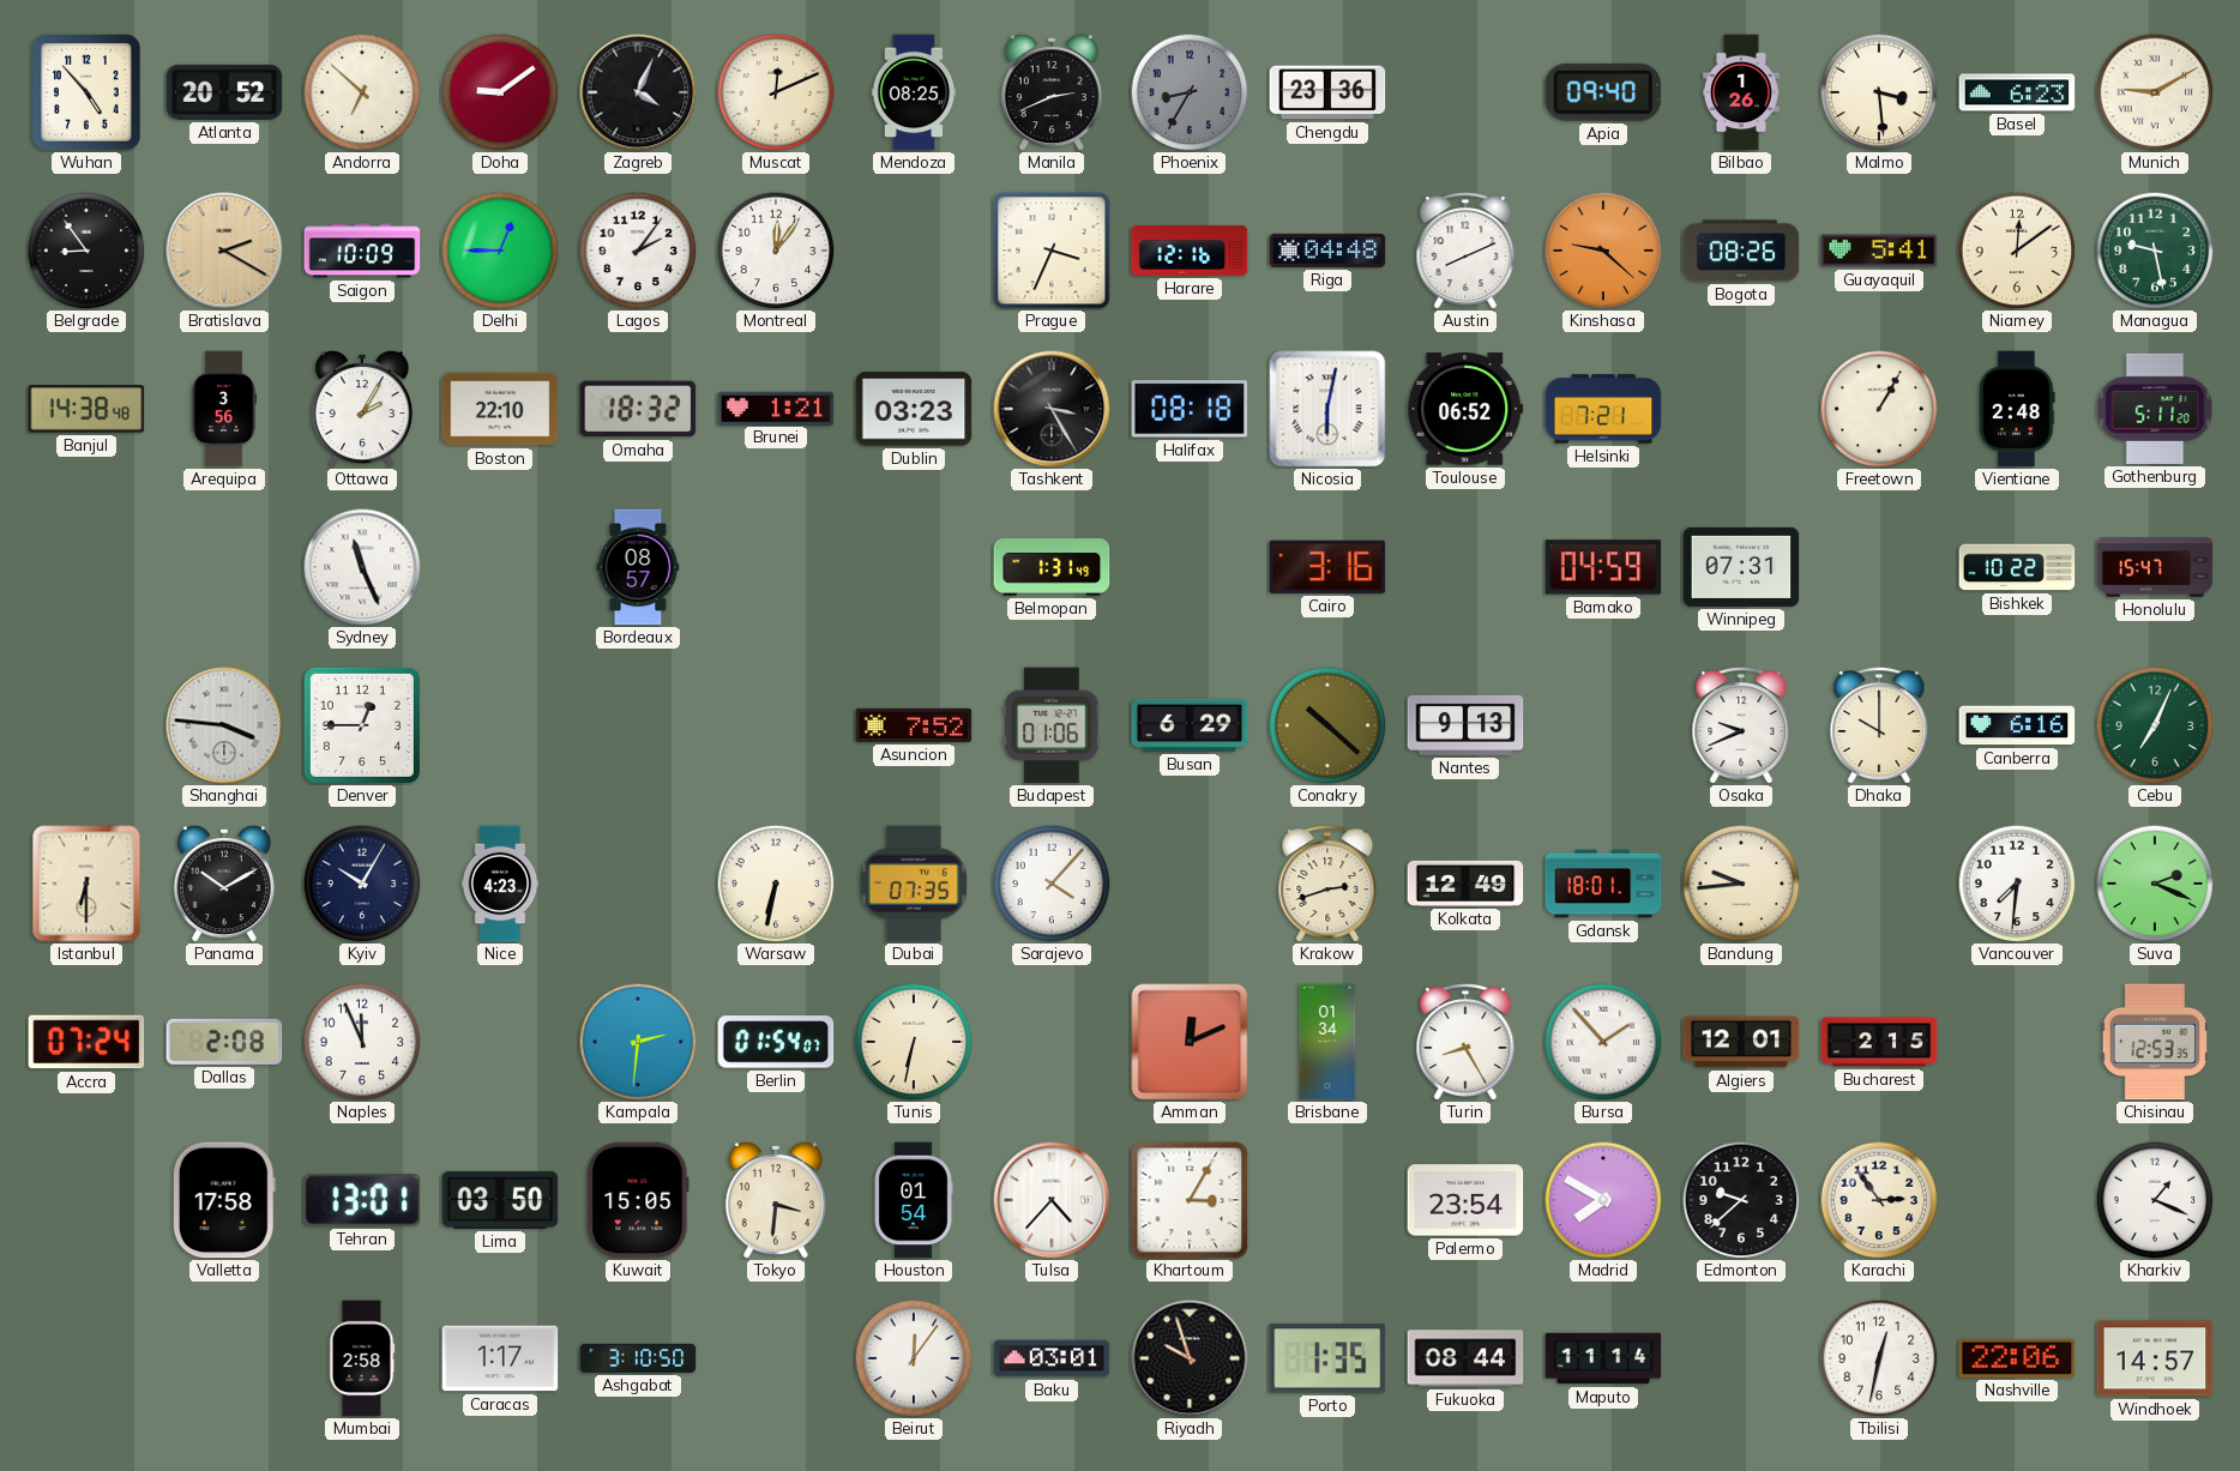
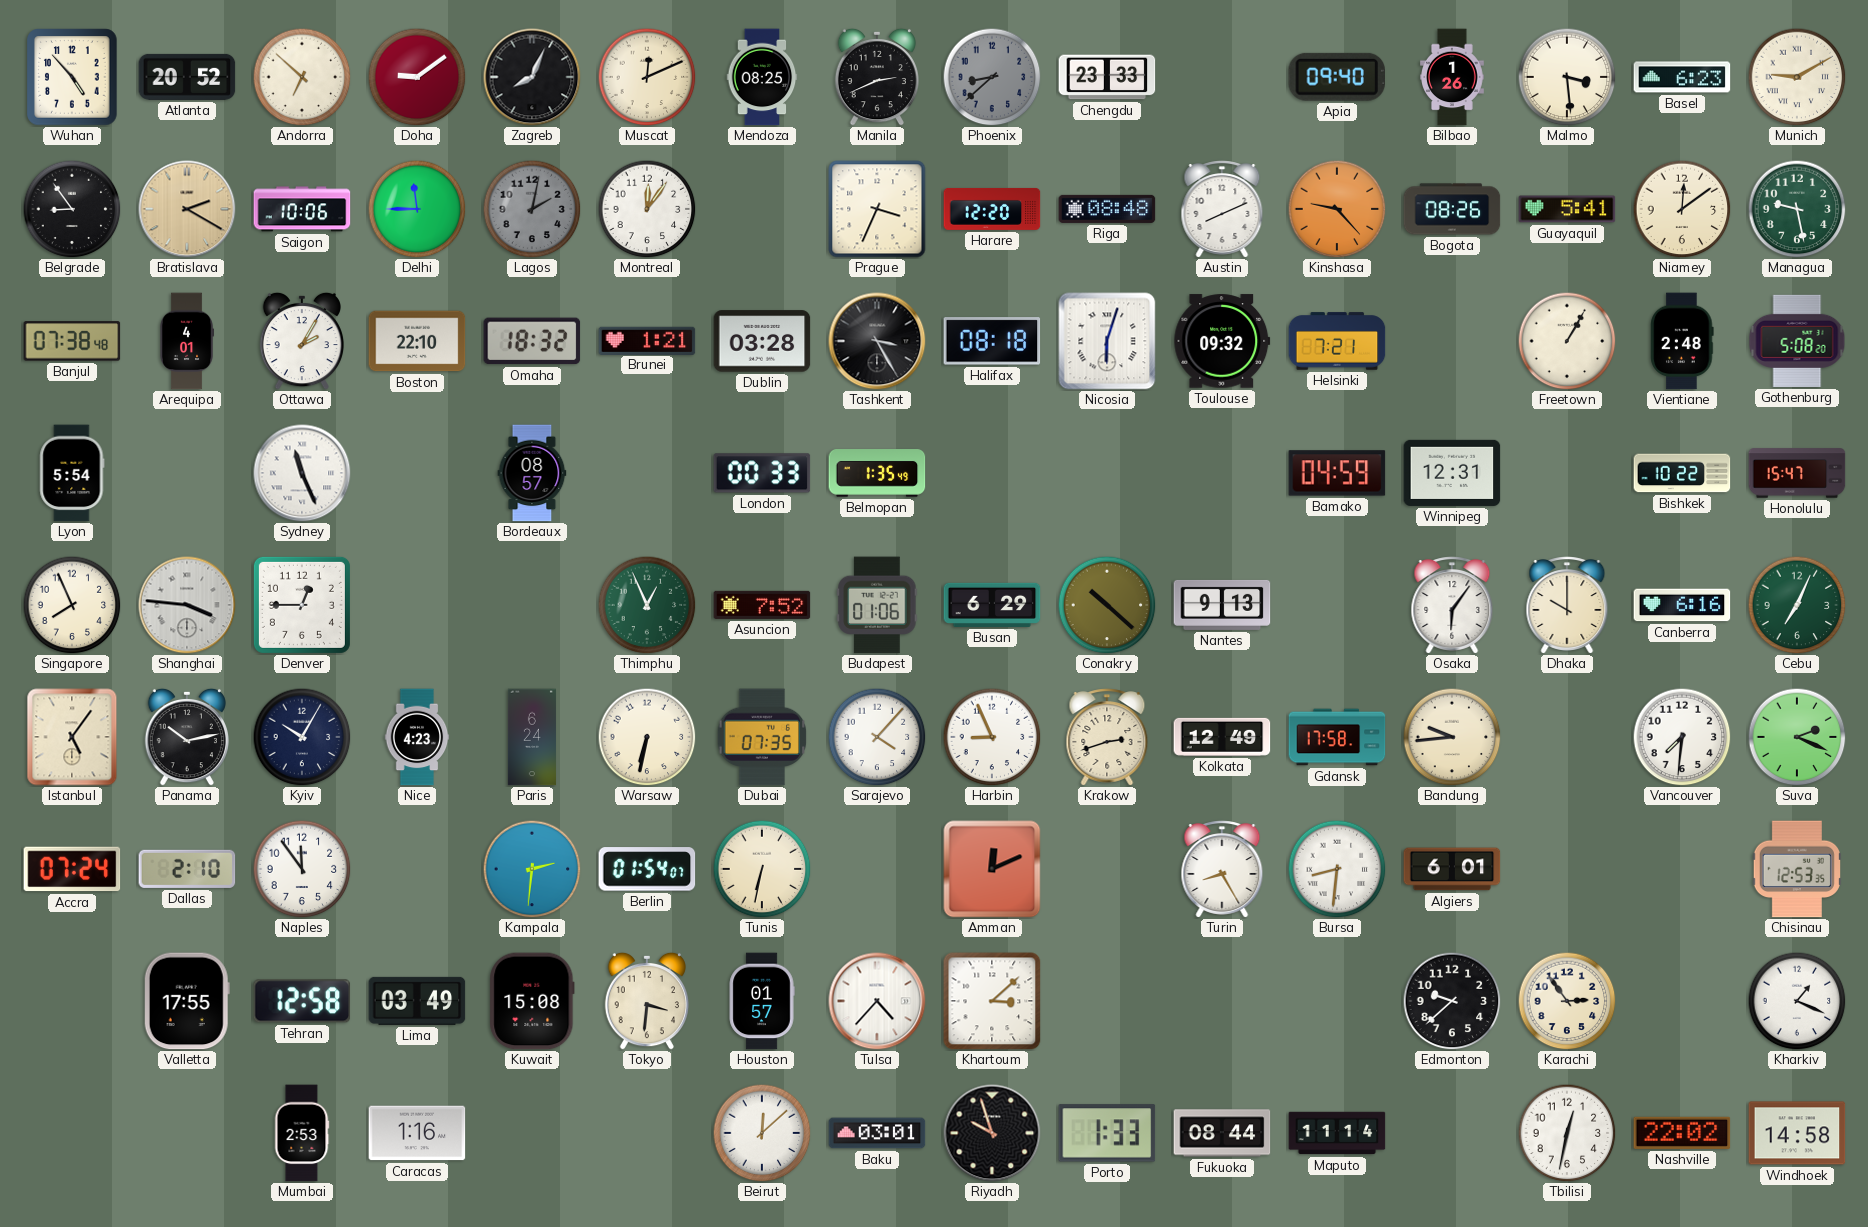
Zagreb: 4:04 -> 8:04 (532, 77)
Phoenix: 8:35 -> 8:38 (992, 77)
Chengdu: 23:36 -> 23:33 (1107, 77)
Saigon: 10:09 -> 10:06 (302, 209)
Delhi: 12:45 -> 11:45 (417, 209)
Lagos: 2:06 -> 2:02 (532, 209)
Lagos dial: white -> grey (532, 209)
Harare: 12:16 -> 12:20 (992, 209)
Riga: 04:48 -> 08:48 (1107, 209)
Kinshasa: 9:22 -> 9:23 (1337, 209)
Banjul: 14:38 -> 07:38 (72, 341)
Arequipa: 3:56 -> 4:01 (187, 341)
Dublin: 03:23 -> 03:28 (762, 341)
Nicosia: 6:02 -> 6:03 (1107, 341)
Toulouse: 06:52 -> 09:32 (1222, 341)
Gothenburg: 5:11 -> 5:08 (1797, 341)
Lyon: none -> 5:54 (72, 473)
London: none -> 00:33 (762, 473)
Belmopan: 1:31 -> 1:35 (877, 473)
Cairo: 3:16 -> none (1327, 567)
Winnipeg: 07:31 -> 12:31 (1452, 473)
Singapore: none -> 7:56 (72, 605)
Thimphu: none -> 12:56 (647, 605)
Osaka: 9:41 -> 6:06 (1452, 605)
Istanbul: 6:30 -> 5:06 (72, 737)
Panama: 10:10 -> 10:13 (186, 737)
Paris: none -> 6:24 (532, 737)
Harbin: none -> 8:56 (992, 737)
Gdansk: 18:01 -> 17:58 (1337, 737)
Dallas: 2:08 -> 2:10 (187, 869)
Naples: 11:56 -> 11:54 (302, 869)
Brisbane: 01:34 -> none (1327, 1042)
Bursa: 1:53 -> 8:31 (1337, 869)
Algiers: 12:01 -> 6:01 (1452, 869)
Bucharest: 2:15 -> none (1879, 1042)
Valletta: 17:58 -> 17:55 (187, 1001)
Tehran: 13:01 -> 12:58 (302, 1001)
Lima: 03:50 -> 03:49 (417, 1001)
Kuwait: 15:05 -> 15:08 (532, 1001)
Houston: 01:54 -> 01:57 (762, 1001)
Khartoum: 3:05 -> 3:08 (992, 1001)
Palermo: 23:54 -> none (1465, 1200)
Madrid: 7:50 -> none (1603, 1200)
Mumbai: 2:58 -> 2:53 (302, 1133)
Caracas: 1:17 -> 1:16 (417, 1133)
Ashgabat: 3:10 -> none (638, 1358)
Beirut: 12:06 -> 12:08 (762, 1133)
Porto: 1:35 -> 1:33 (1107, 1133)
Nashville: 22:06 -> 22:02 (1682, 1133)
Windhoek: 14:57 -> 14:58 (1797, 1133)
